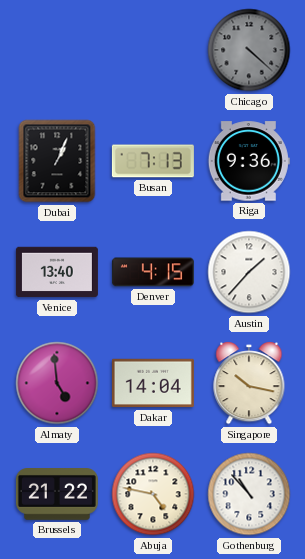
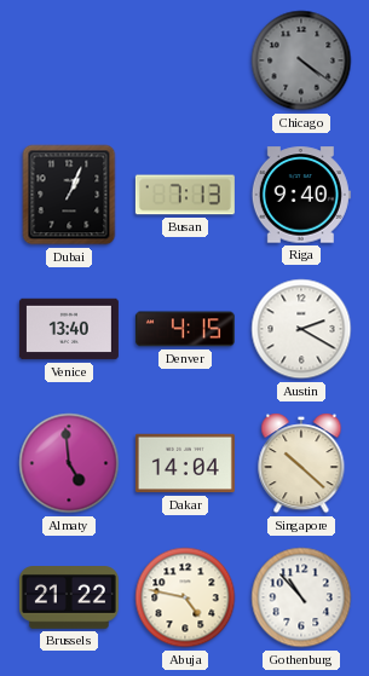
Chicago: 4:22 -> 4:21 (301, 60)
Riga: 9:36 -> 9:40 (301, 195)
Austin: 1:37 -> 2:20 (301, 329)
Singapore: 10:17 -> 10:22 (301, 463)
